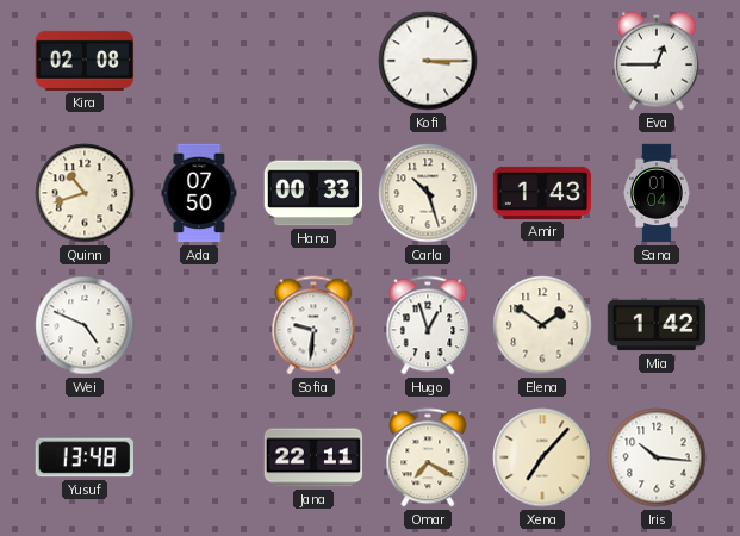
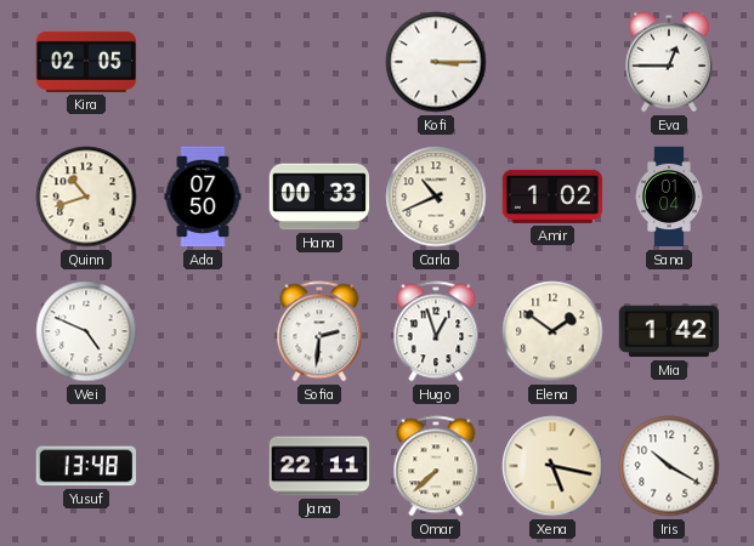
Kira: 02:08 -> 02:05 (86, 62)
Carla: 10:27 -> 10:41 (436, 197)
Amir: 1:43 -> 1:02 (552, 197)
Sofia: 9:31 -> 2:31 (319, 331)
Omar: 7:20 -> 7:38 (436, 466)
Xena: 7:07 -> 5:17 (552, 466)
Iris: 10:16 -> 10:20 (669, 466)
